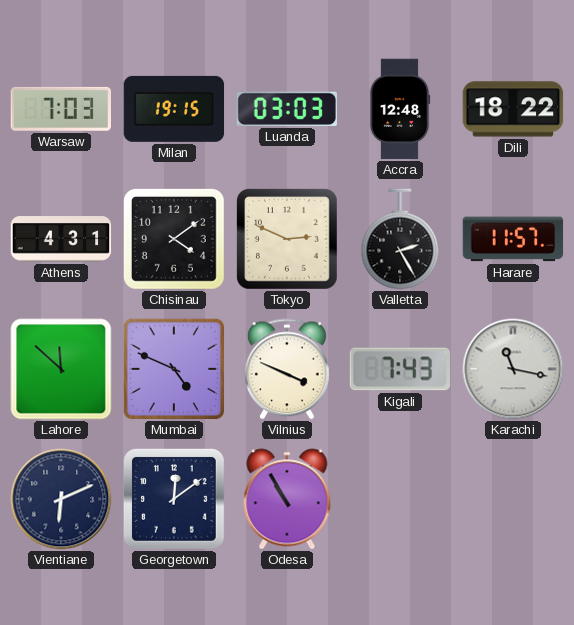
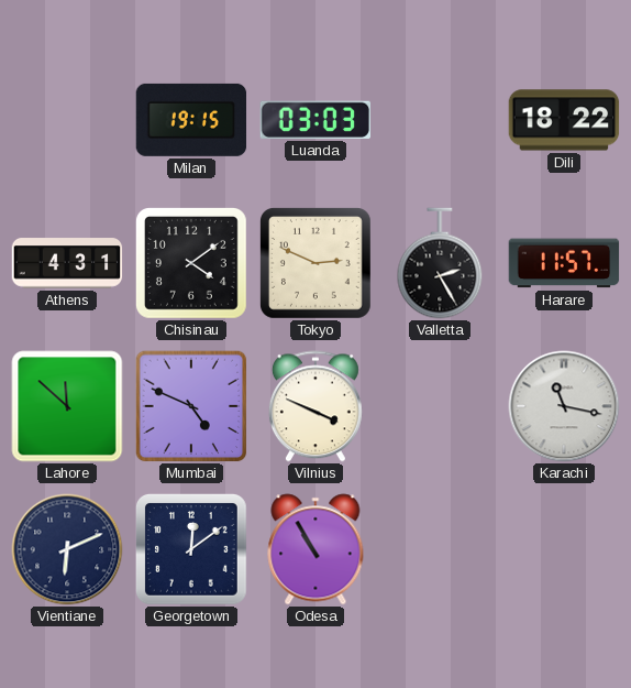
Warsaw: 7:03 -> none (60, 109)
Accra: 12:48 -> none (400, 109)
Kigali: 7:43 -> none (400, 369)
